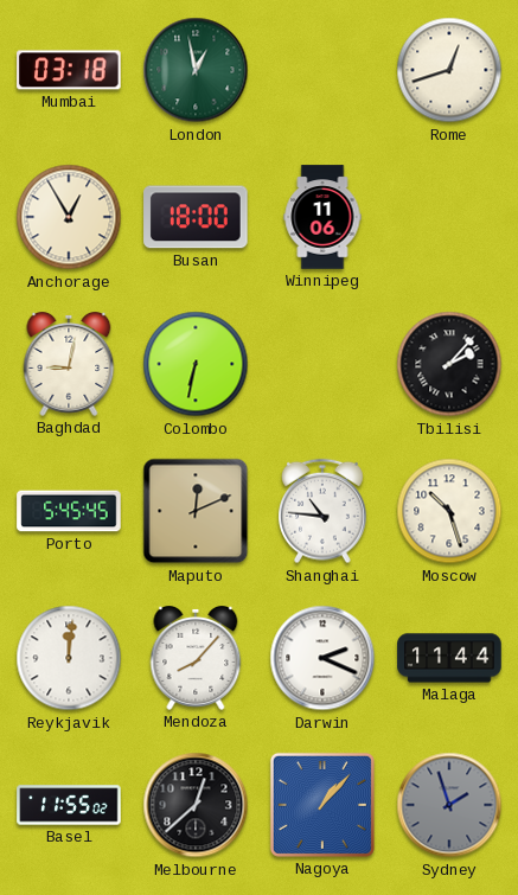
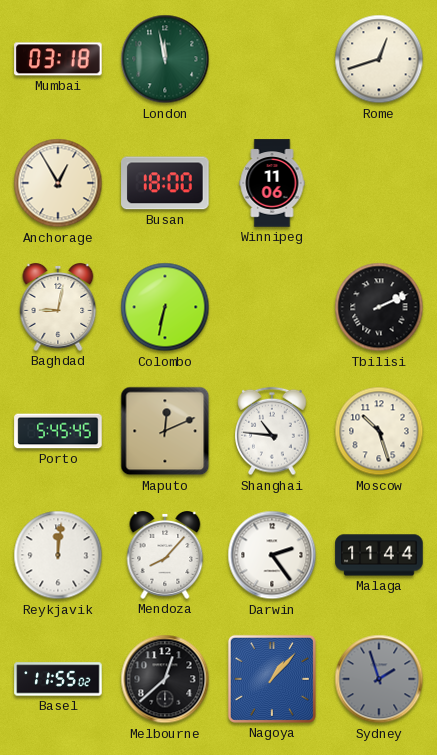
London: 12:58 -> 11:58 (165, 59)
Tbilisi: 2:07 -> 2:11 (379, 307)
Darwin: 2:19 -> 2:24 (272, 555)
